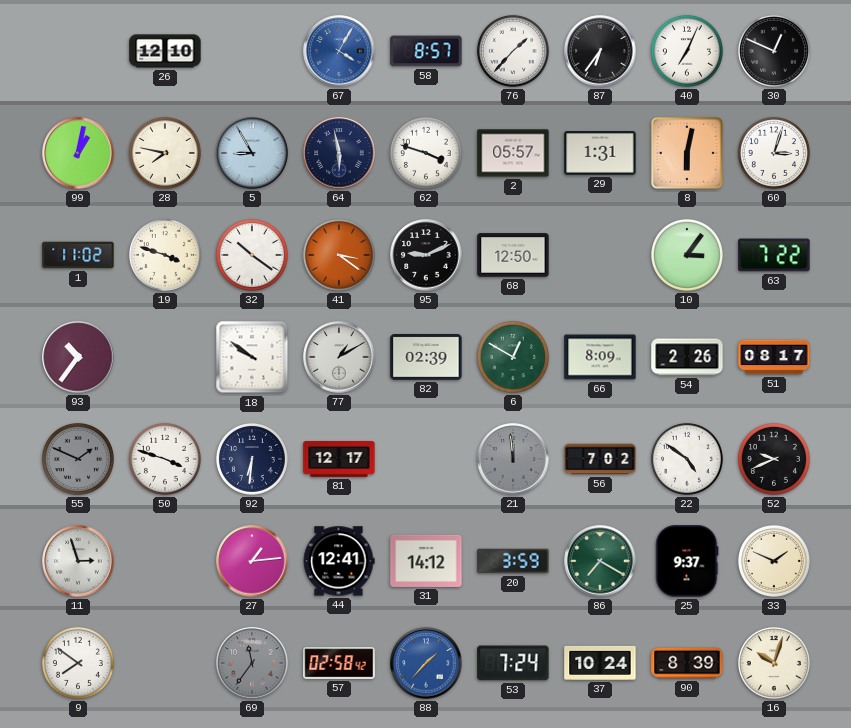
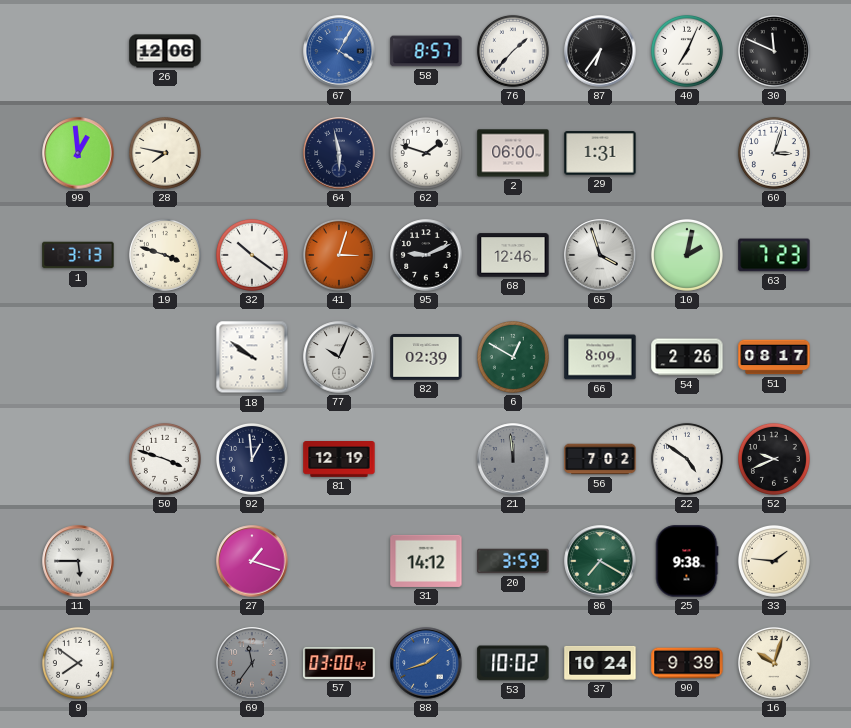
26: 12:10 -> 12:06 (165, 51)
30: 12:49 -> 11:49 (774, 51)
99: 1:02 -> 12:59 (78, 153)
5: 8:55 -> none (252, 153)
62: 3:48 -> 1:48 (426, 153)
2: 05:57 -> 06:00 (513, 153)
8: 6:02 -> none (687, 153)
1: 11:02 -> 3:13 (78, 255)
41: 3:21 -> 3:03 (339, 255)
68: 12:50 -> 12:46 (513, 255)
65: none -> 3:57 (600, 255)
10: 3:06 -> 2:02 (687, 255)
63: 7:22 -> 7:23 (774, 255)
93: 10:36 -> none (78, 357)
77: 1:10 -> 10:04 (339, 357)
55: 1:49 -> none (78, 459)
92: 6:31 -> 12:59 (252, 459)
81: 12:17 -> 12:19 (339, 460)
11: 2:57 -> 5:45 (78, 561)
27: 1:14 -> 1:18 (252, 561)
44: 12:41 -> none (339, 561)
25: 9:37 -> 9:38 (687, 561)
33: 1:49 -> 1:46 (774, 561)
57: 02:58 -> 03:00 (339, 663)
88: 1:37 -> 1:42 (426, 663)
53: 7:24 -> 10:02 (513, 663)
90: 8:39 -> 9:39 (687, 663)
